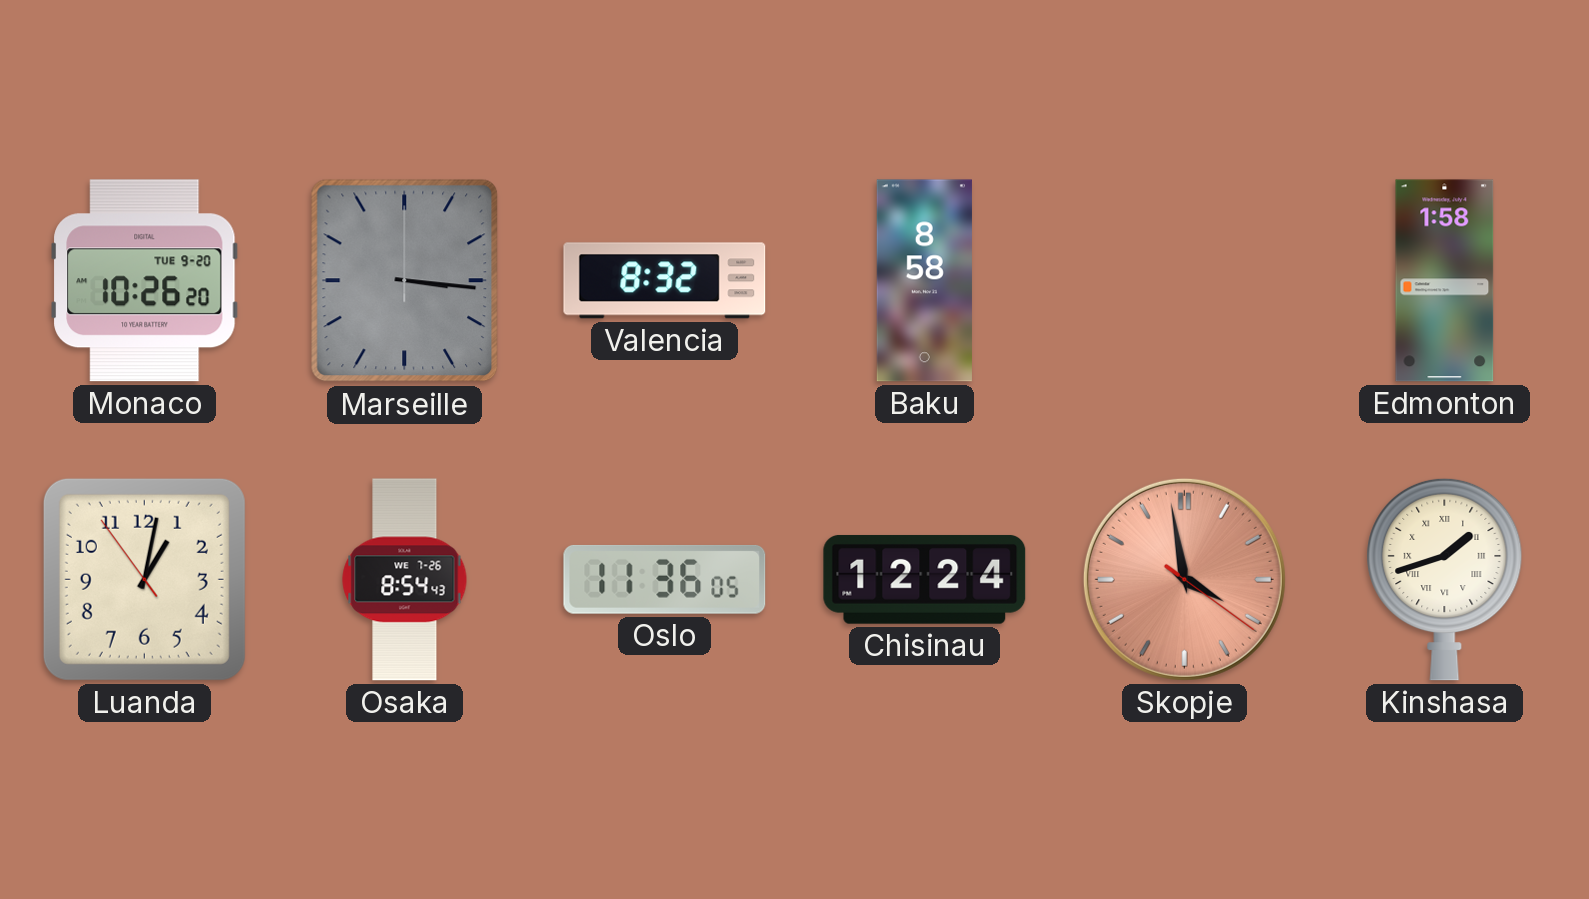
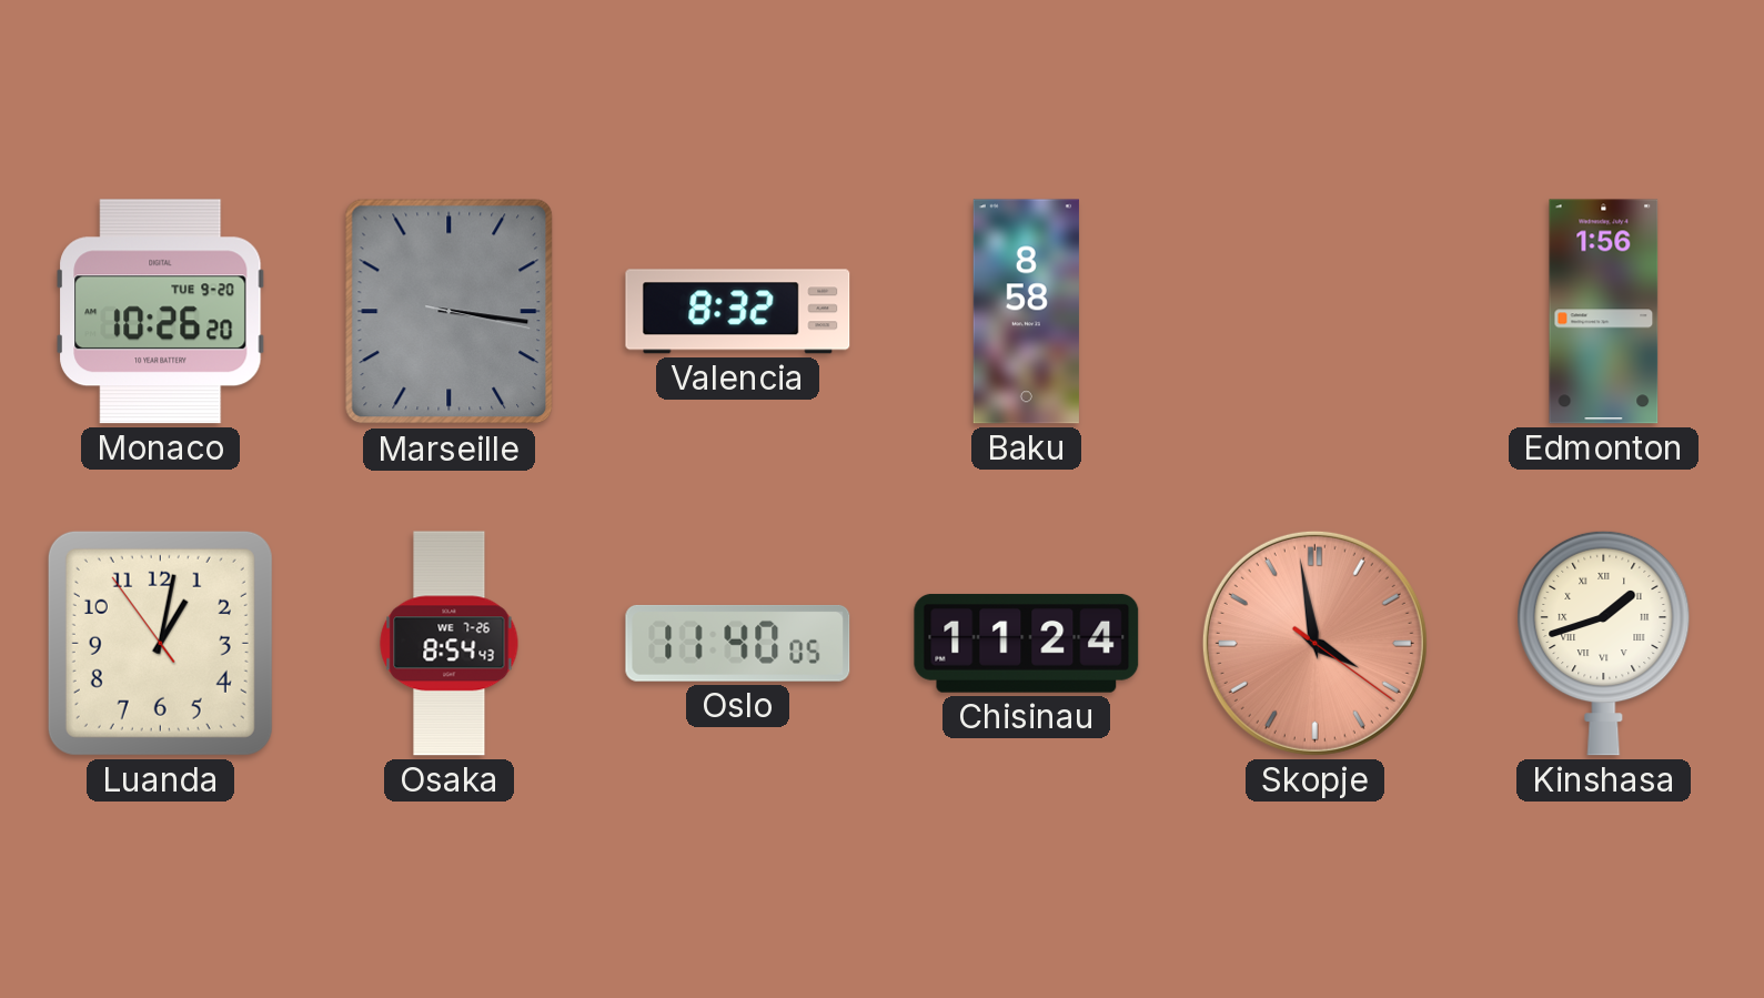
Marseille: 3:16:00 -> 3:16:17 (450, 312)
Edmonton: 1:58 -> 1:56 (1604, 312)
Oslo: 11:36 -> 11:40 (738, 643)
Chisinau: 12:24 -> 11:24 (1027, 643)
